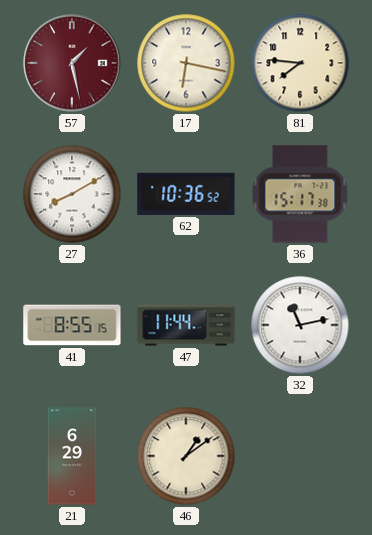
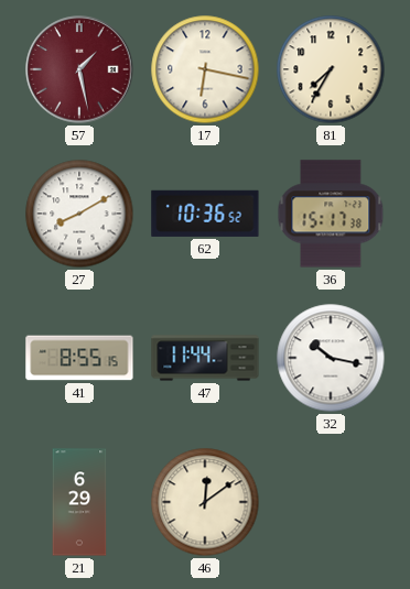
81: 7:46 -> 7:35 (331, 69)
32: 11:13 -> 10:17 (331, 358)
46: 1:09 -> 12:09 (205, 502)
